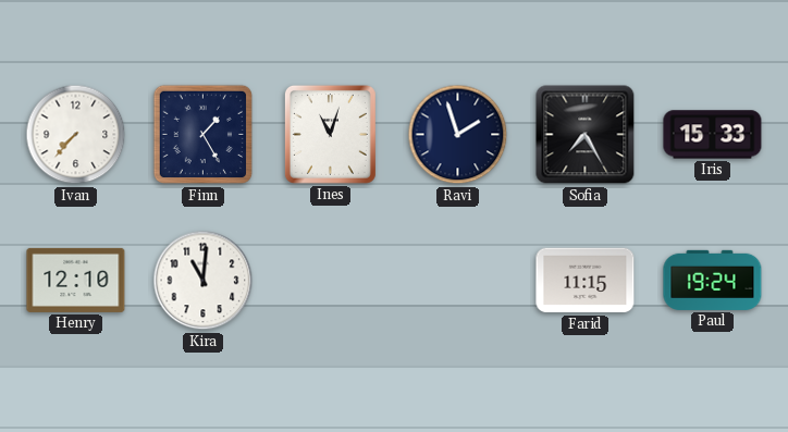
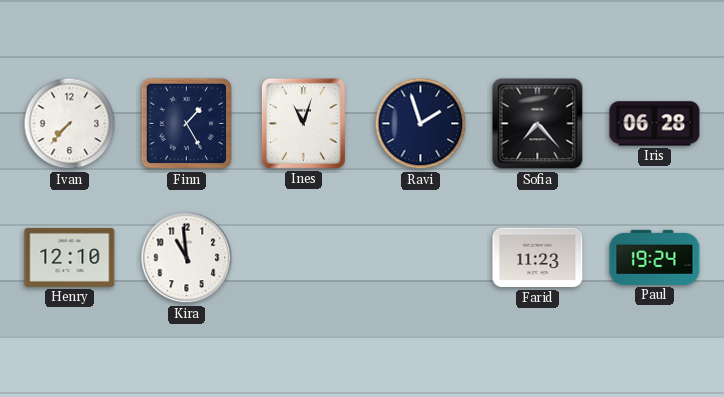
Sofia: 7:25 -> 7:23 (538, 124)
Iris: 15:33 -> 06:28 (655, 124)
Kira: 11:01 -> 10:59 (187, 258)
Farid: 11:15 -> 11:23 (538, 258)
